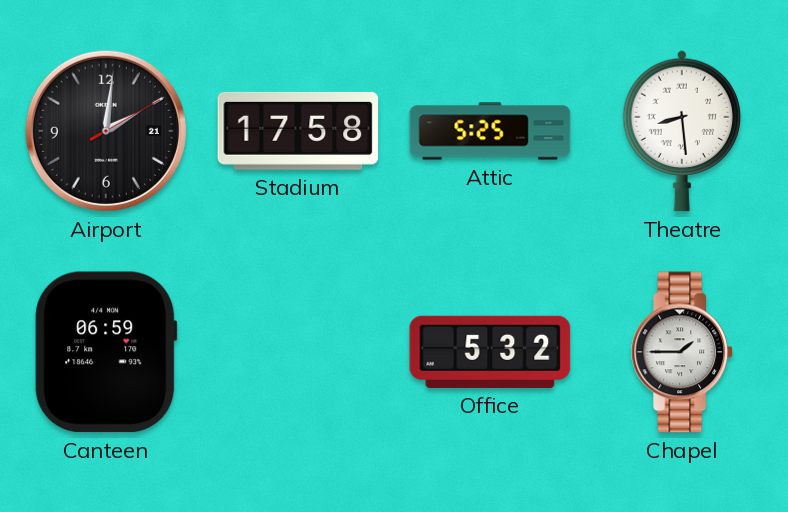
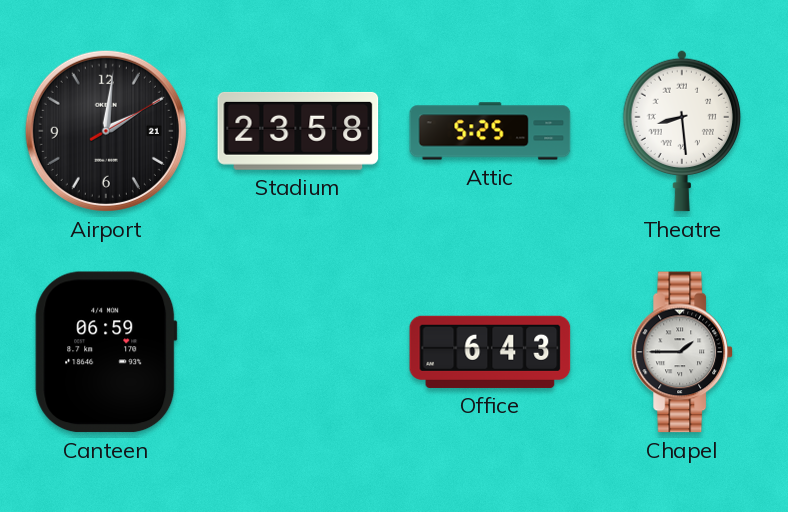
Stadium: 17:58 -> 23:58 (298, 131)
Office: 5:32 -> 6:43 (490, 352)
